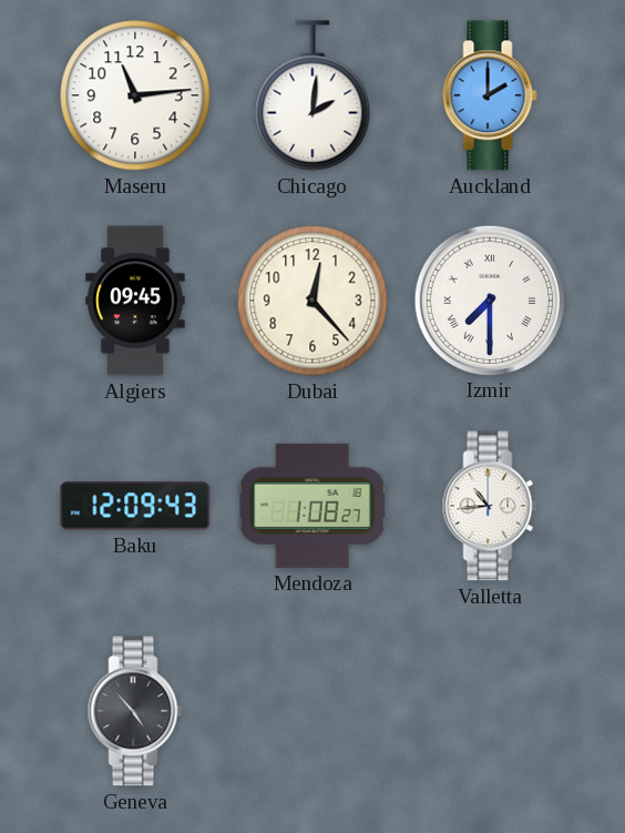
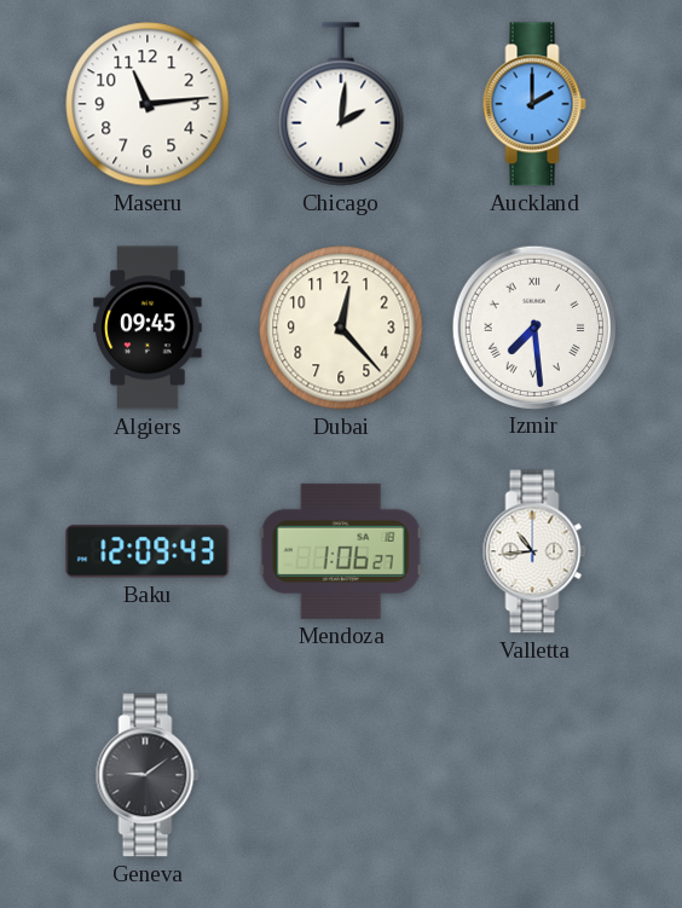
Izmir: 7:30 -> 7:29 (533, 326)
Mendoza: 1:08 -> 1:06 (341, 551)
Geneva: 4:53 -> 9:09 (148, 775)
